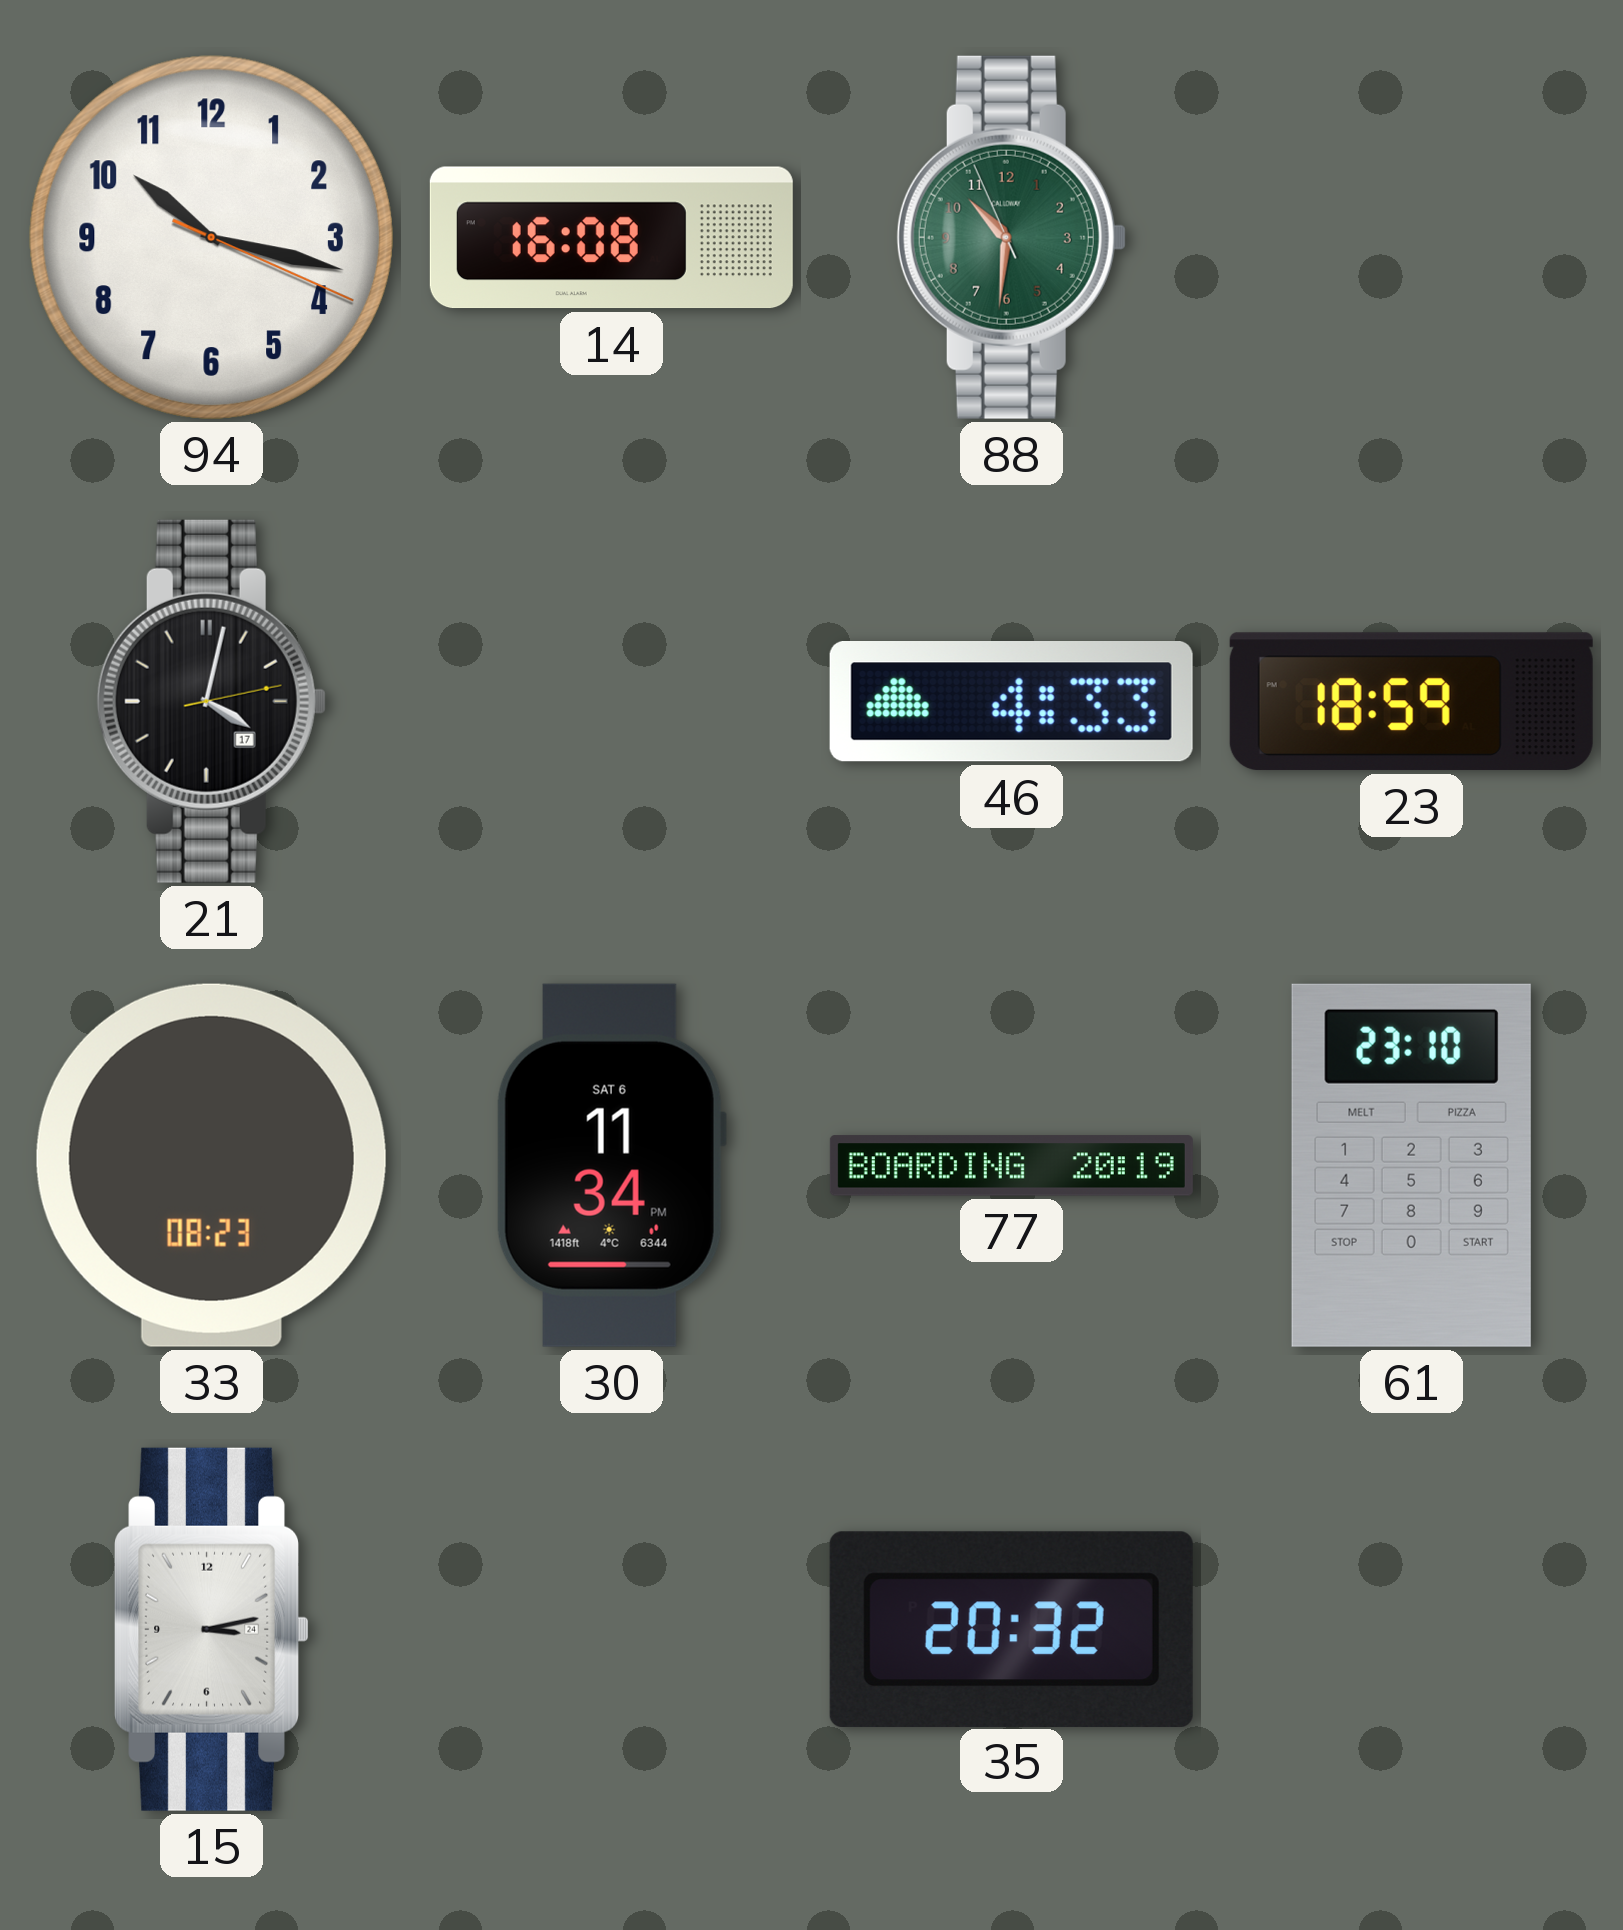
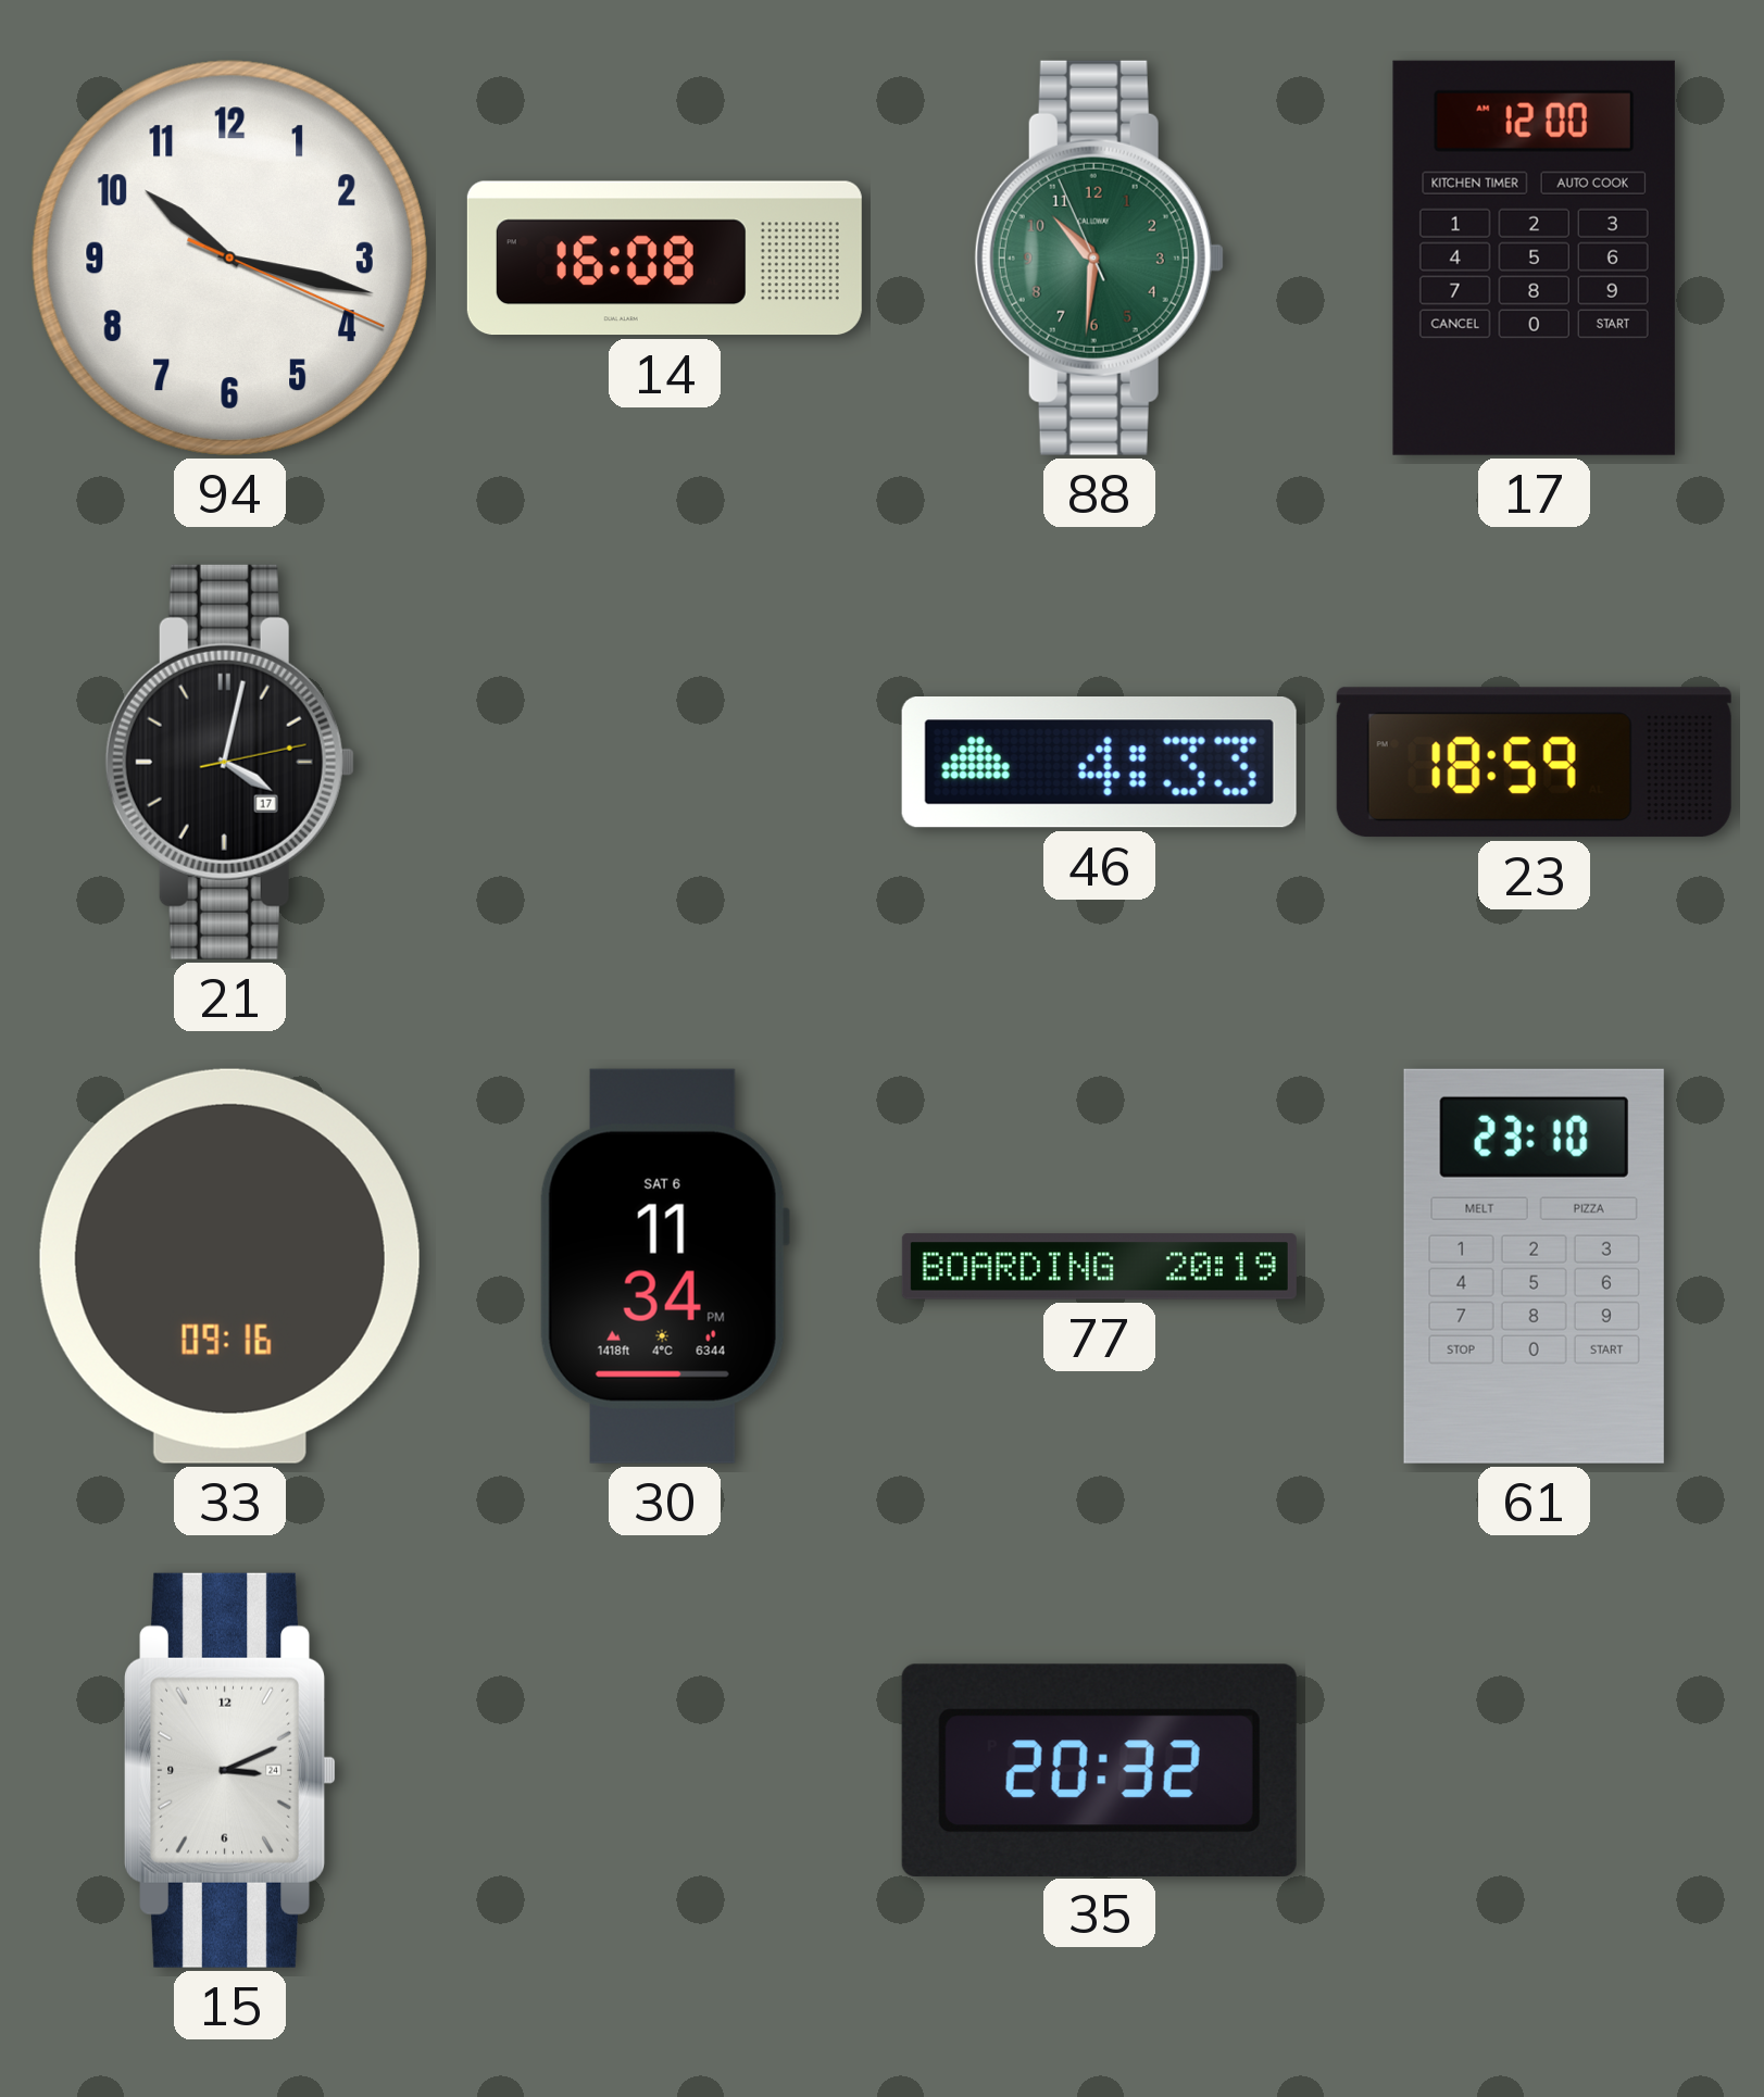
17: none -> 12:00 (1534, 258)
33: 08:23 -> 09:16 (229, 1266)
15: 3:13 -> 3:11 (230, 1770)
